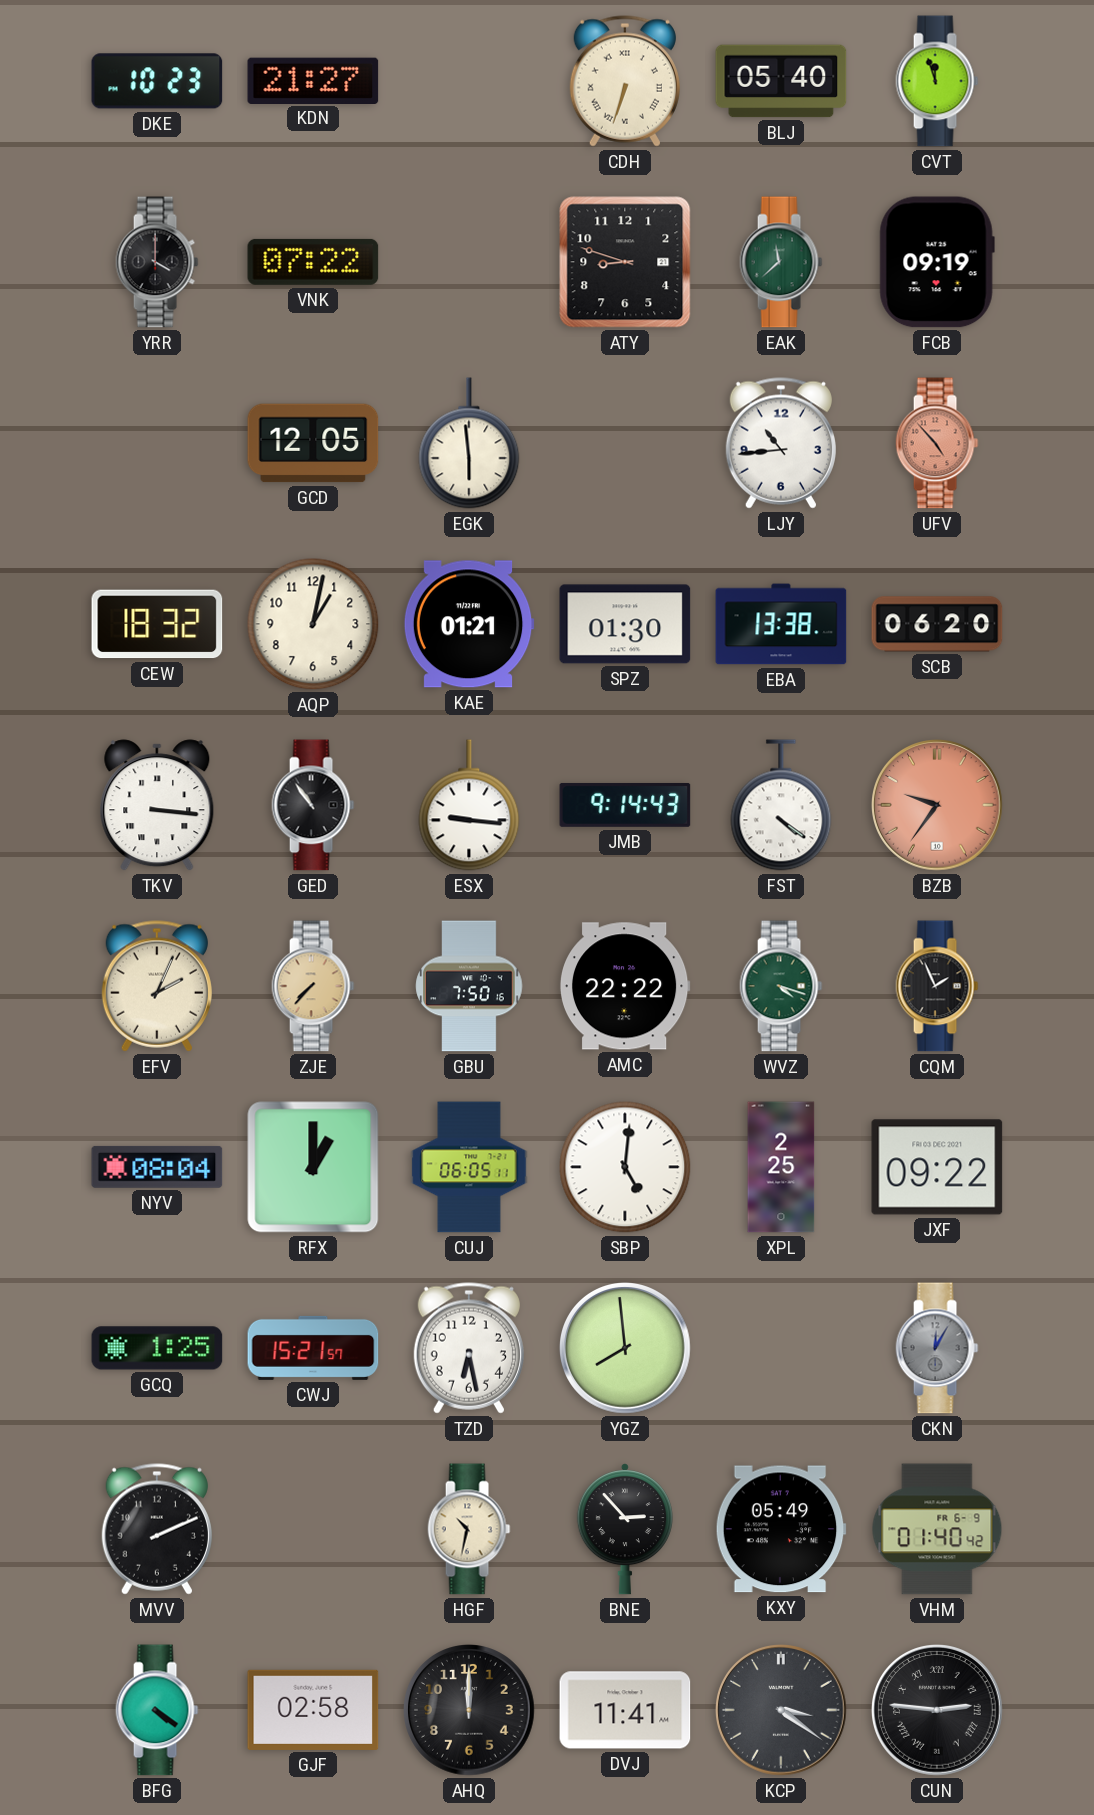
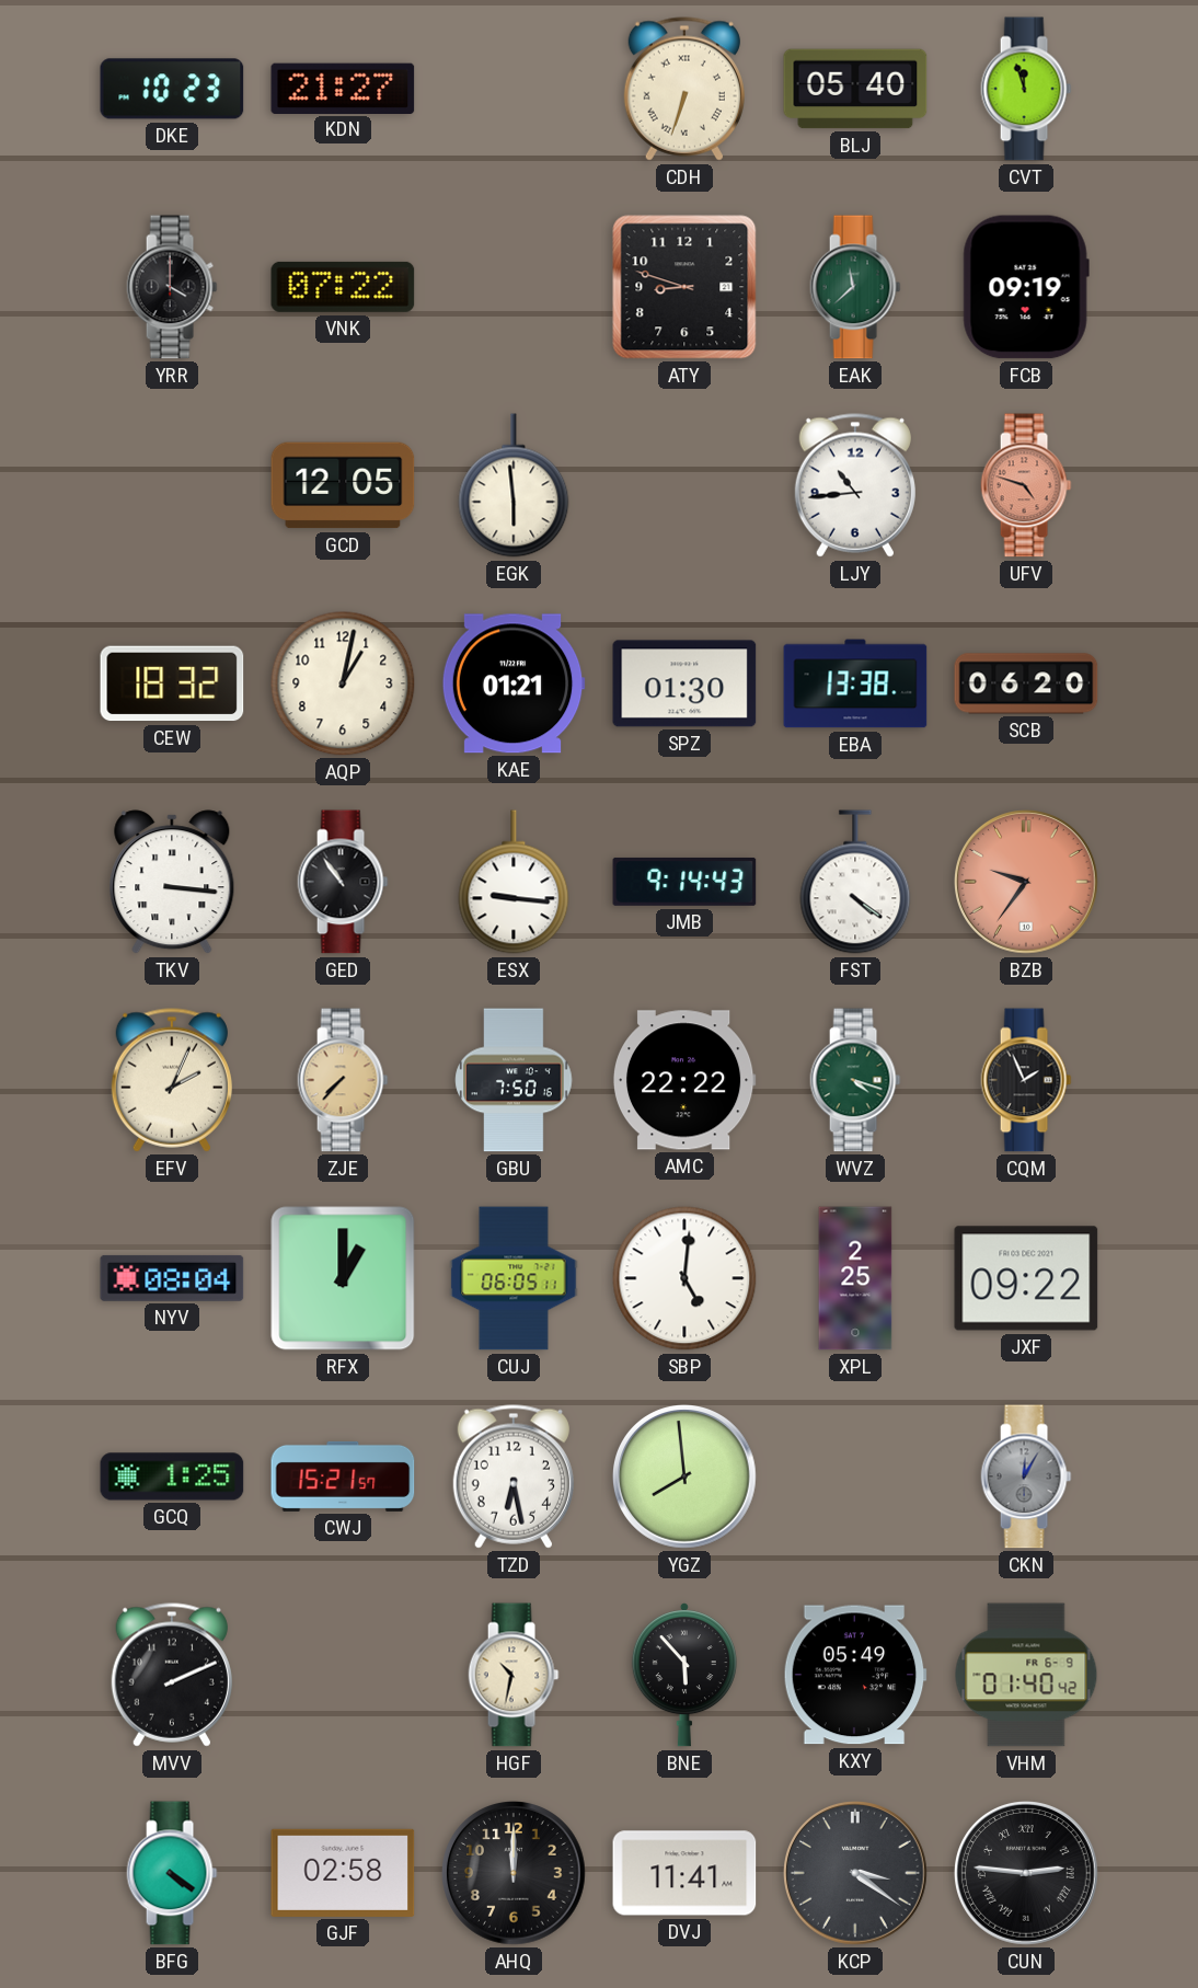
UFV: 4:53 -> 4:48 (1026, 485)
BNE: 2:53 -> 5:53 (684, 1676)
